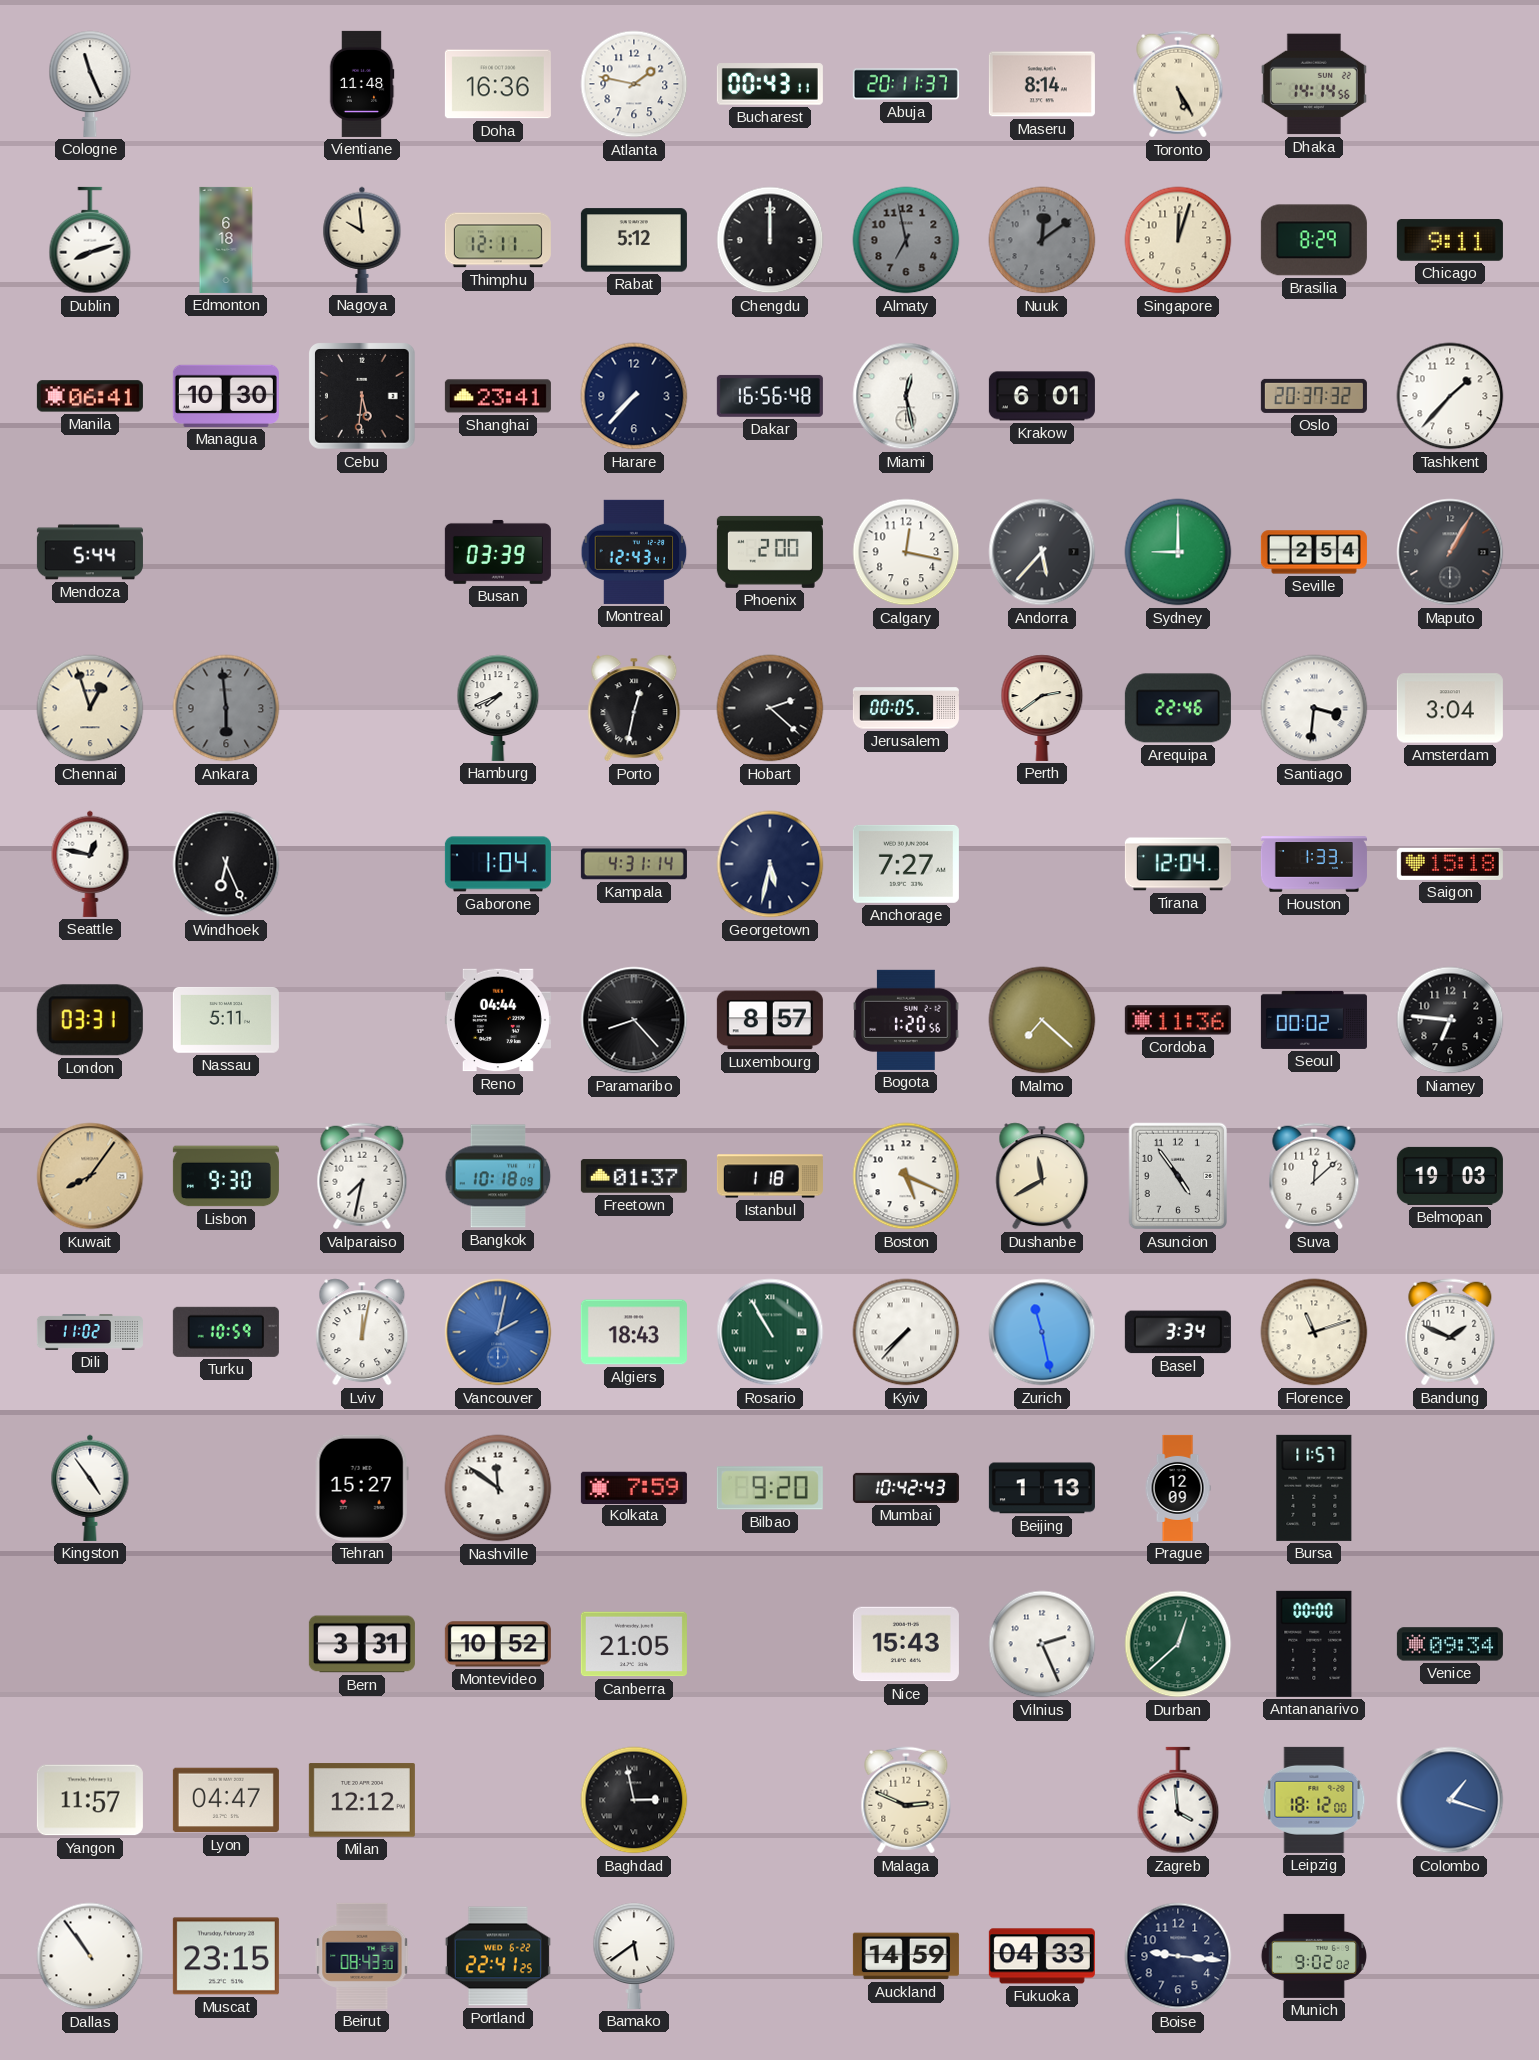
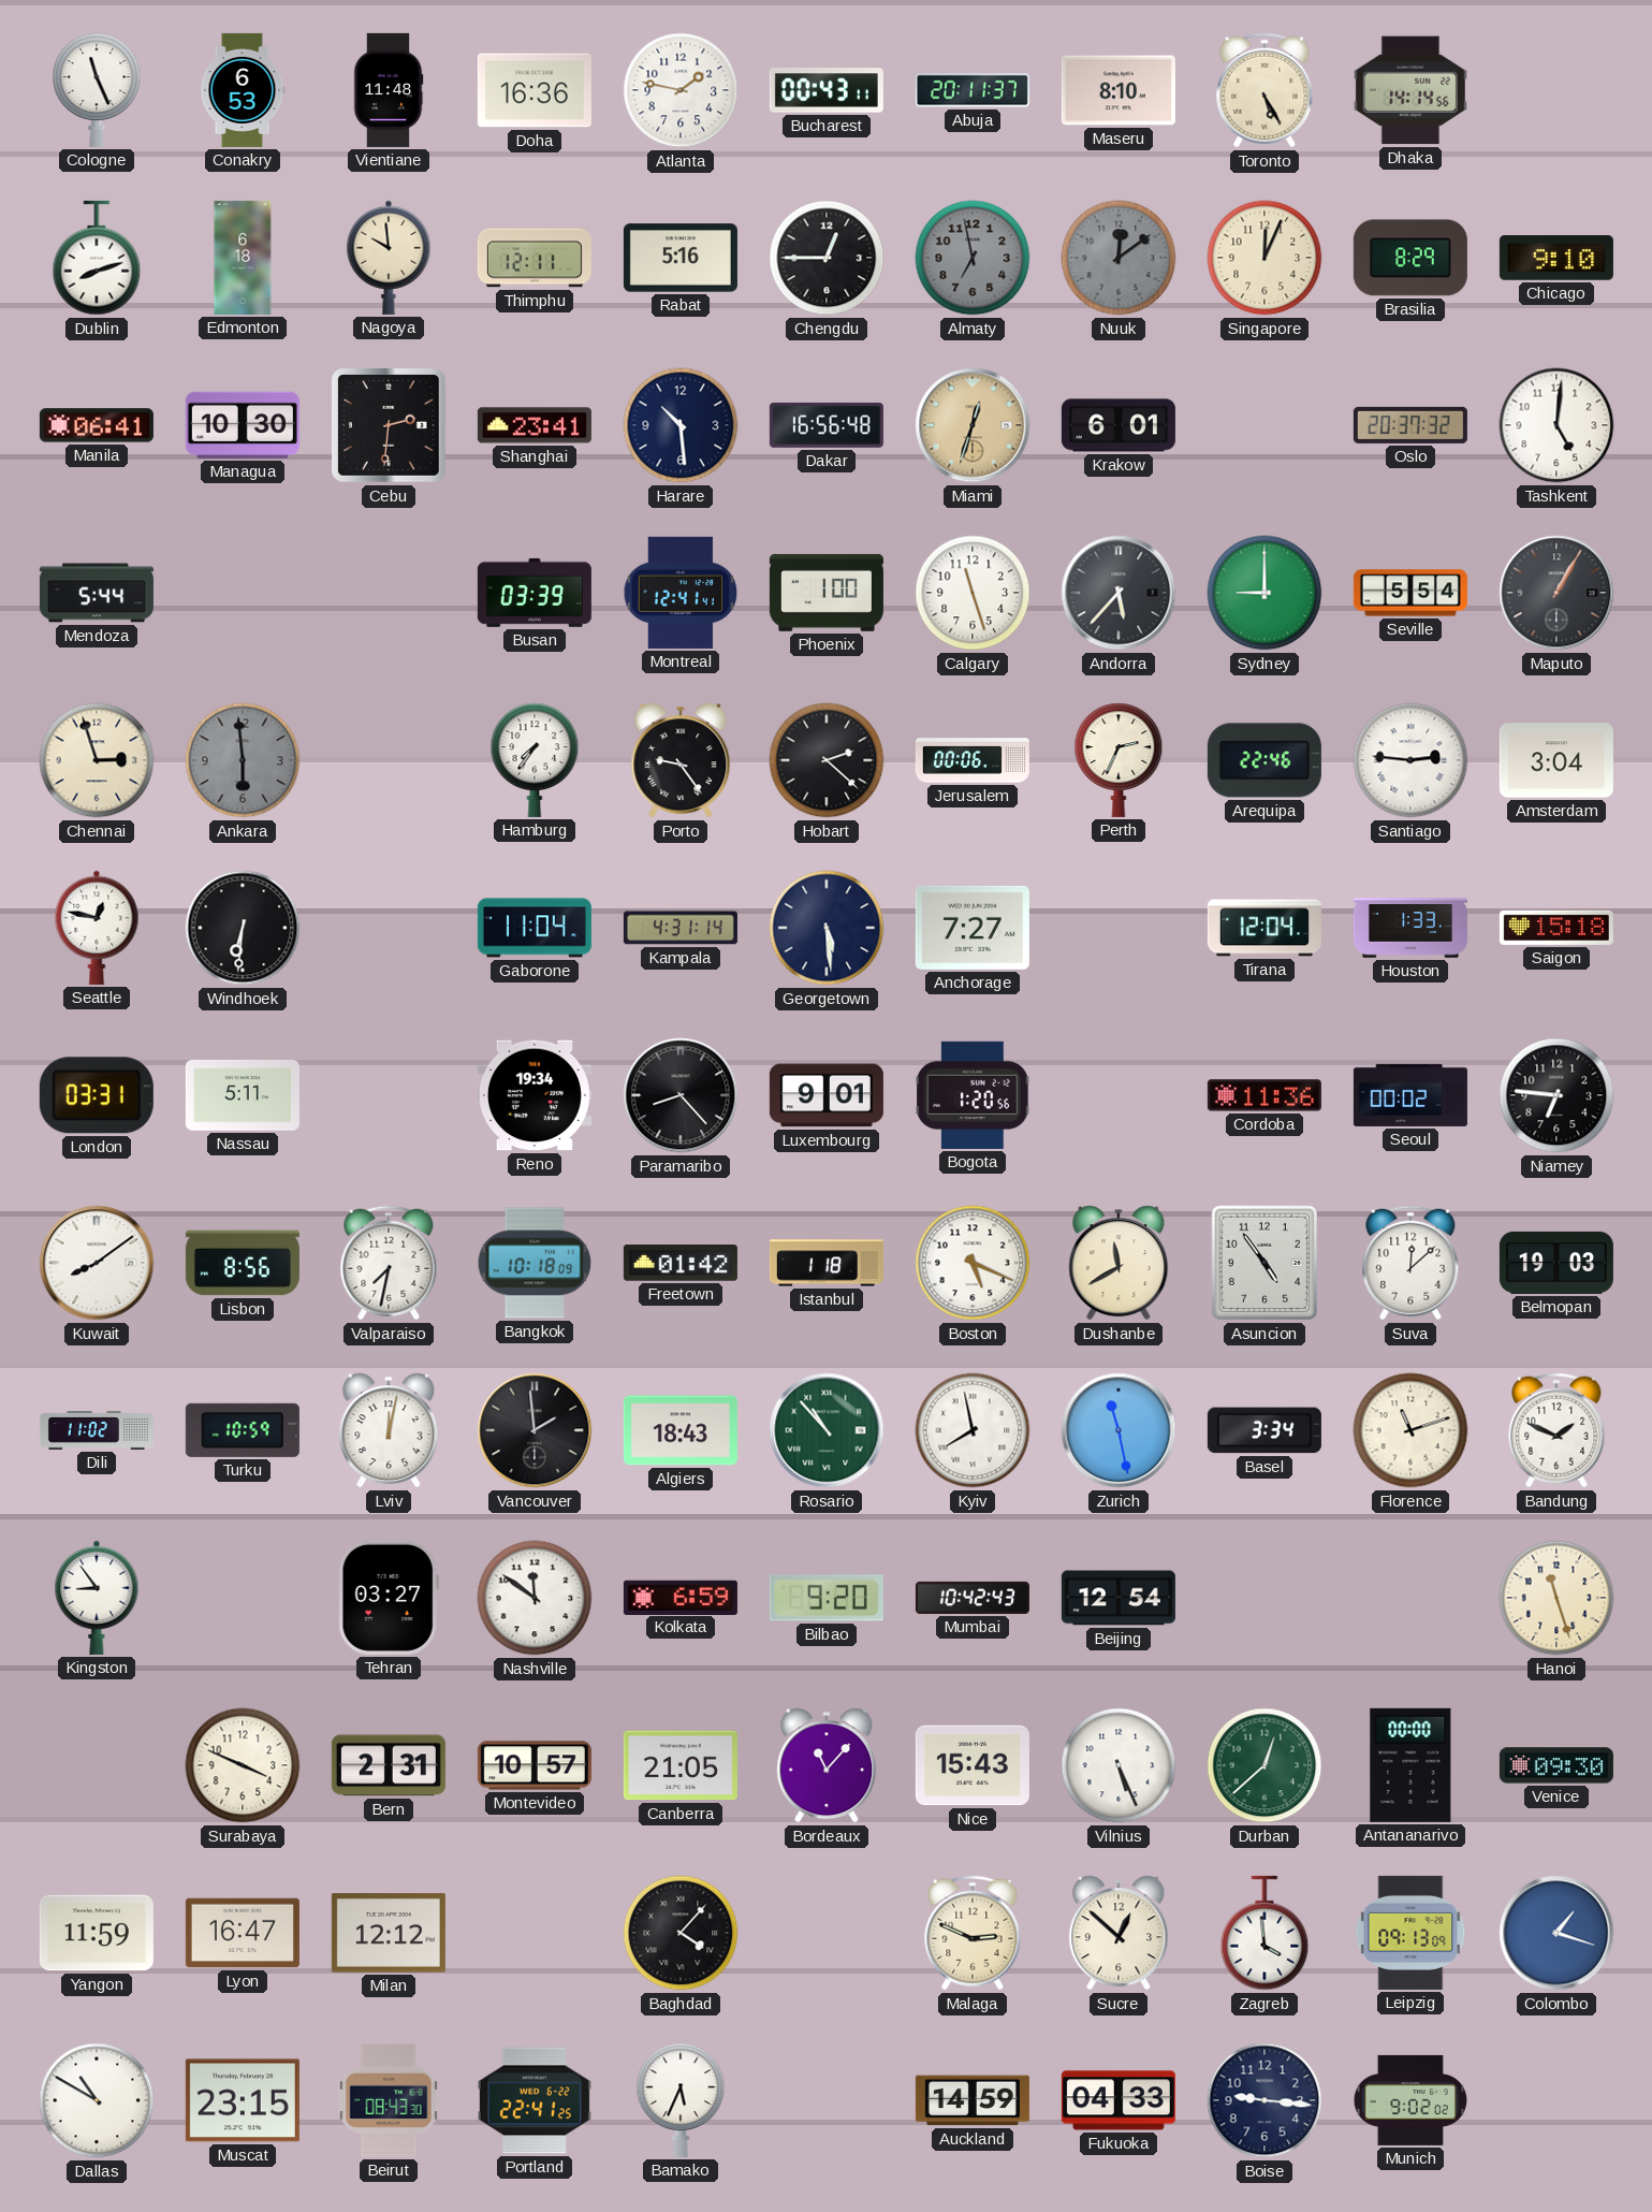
Conakry: none -> 6:53 (243, 90)
Maseru: 8:14 -> 8:10 (1119, 90)
Rabat: 5:12 -> 5:16 (681, 258)
Chengdu: 12:00 -> 12:45 (827, 258)
Singapore: 12:03 -> 12:04 (1264, 258)
Chicago: 9:11 -> 9:10 (1556, 258)
Cebu: 5:31 -> 2:31 (390, 426)
Harare: 7:37 -> 10:29 (681, 425)
Miami: 12:28 -> 12:33 (973, 425)
Miami dial: white -> champagne (973, 425)
Tashkent: 1:37 -> 5:01 (1556, 425)
Montreal: 12:43 -> 12:41 (681, 593)
Phoenix: 2:00 -> 1:00 (827, 593)
Calgary: 12:17 -> 11:27 (973, 593)
Seville: 2:54 -> 5:54 (1410, 593)
Chennai: 12:57 -> 2:57 (97, 760)
Hamburg: 7:41 -> 7:36 (535, 760)
Porto: 12:32 -> 9:24 (681, 760)
Jerusalem: 00:05 -> 00:06 (973, 760)
Perth: 2:39 -> 2:34 (1119, 760)
Santiago: 3:31 -> 2:46 (1410, 760)
Windhoek: 6:26 -> 6:31 (243, 928)
Gaborone: 1:04 -> 11:04 (535, 928)
Georgetown: 5:32 -> 5:29 (827, 928)
Reno: 04:44 -> 19:34 (535, 1095)
Luxembourg: 8:57 -> 9:01 (827, 1095)
Malmo: 7:22 -> none (1042, 1020)
Kuwait: 8:06 -> 8:09 (97, 1263)
Kuwait dial: champagne -> white (97, 1263)
Lisbon: 9:30 -> 8:56 (243, 1263)
Freetown: 01:37 -> 01:42 (681, 1263)
Vancouver: 2:02 -> 1:59 (535, 1430)
Vancouver dial: blue -> black (535, 1430)
Rosario: 10:55 -> 10:53 (827, 1430)
Kyiv: 7:37 -> 7:58 (973, 1430)
Kingston: 4:54 -> 8:54 (97, 1598)
Tehran: 15:27 -> 03:27 (389, 1598)
Kolkata: 7:59 -> 6:59 (681, 1597)
Beijing: 1:13 -> 12:54 (1119, 1598)
Prague: 12:09 -> none (1178, 1488)
Bursa: 11:57 -> none (1314, 1488)
Hanoi: none -> 11:27 (1556, 1598)
Surabaya: none -> 3:49 (243, 1765)
Bern: 3:31 -> 2:31 (389, 1765)
Montevideo: 10:52 -> 10:57 (535, 1765)
Bordeaux: none -> 11:07 (827, 1765)
Vilnius: 2:26 -> 5:26 (1119, 1765)
Venice: 09:34 -> 09:30 (1556, 1765)
Yangon: 11:57 -> 11:59 (97, 1933)
Lyon: 04:47 -> 16:47 (243, 1933)
Baghdad: 2:58 -> 4:07 (681, 1933)
Sucre: none -> 12:52 (1119, 1933)
Leipzig: 18:12 -> 09:13 (1410, 1933)
Dallas: 10:54 -> 10:50 (97, 2100)
Bamako: 5:39 -> 5:34 (681, 2100)
